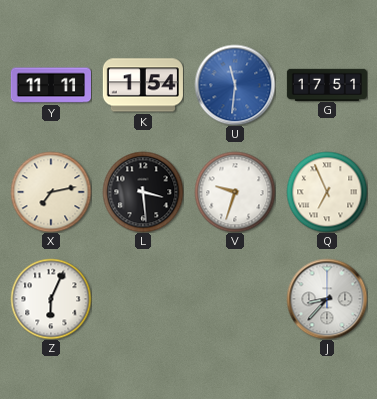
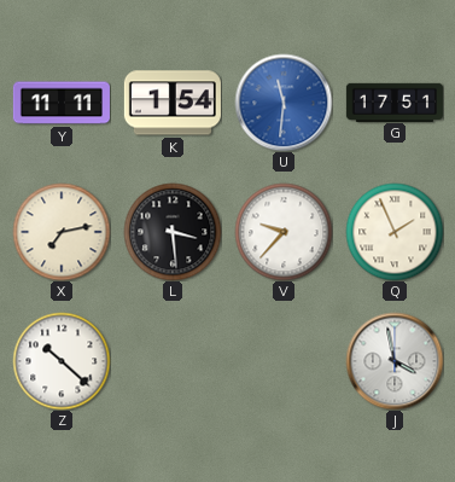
V: 9:33 -> 9:37 (284, 232)
Q: 6:56 -> 1:56 (395, 232)
Z: 6:04 -> 10:22 (62, 361)
J: 8:37 -> 3:58 (395, 361)
